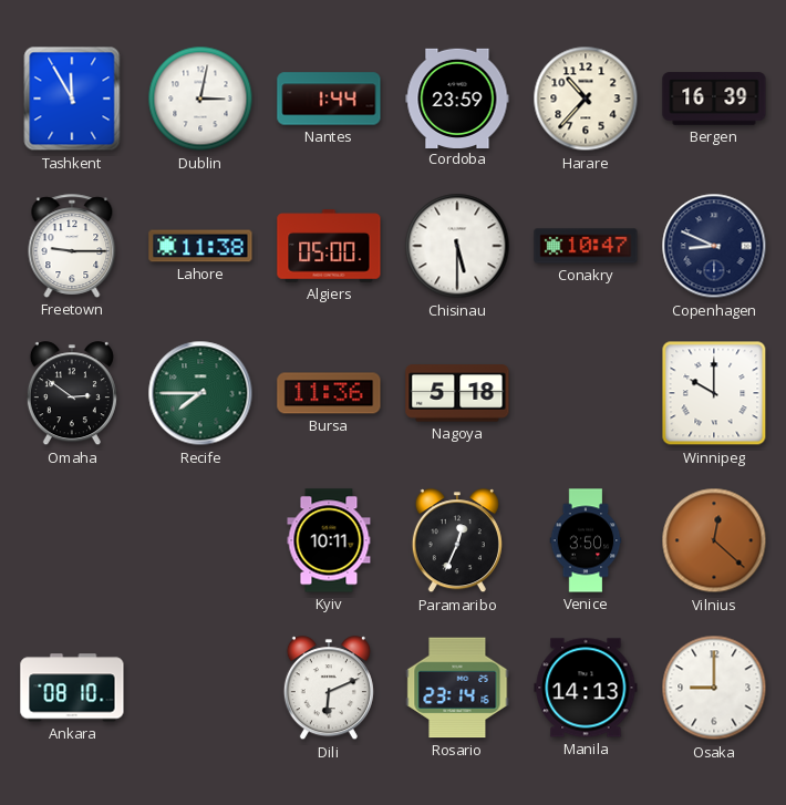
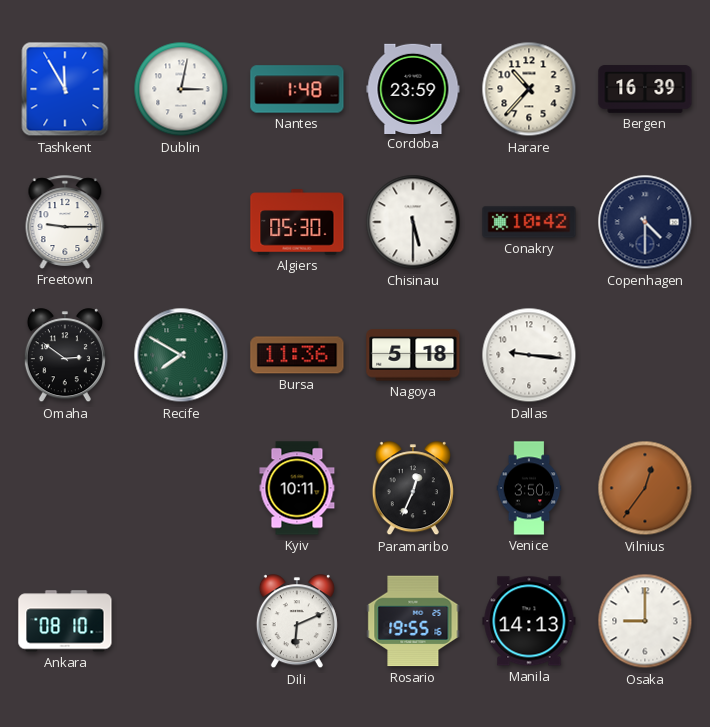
Nantes: 1:44 -> 1:48 (297, 89)
Lahore: 11:38 -> none (200, 246)
Algiers: 05:00 -> 05:30 (297, 222)
Conakry: 10:47 -> 10:42 (529, 222)
Copenhagen: 8:49 -> 4:30 (645, 222)
Recife: 7:45 -> 7:50 (181, 355)
Dallas: none -> 9:16 (529, 355)
Winnipeg: 10:00 -> none (714, 393)
Vilnius: 12:22 -> 12:36 (645, 488)
Rosario: 23:14 -> 19:55 (413, 621)
